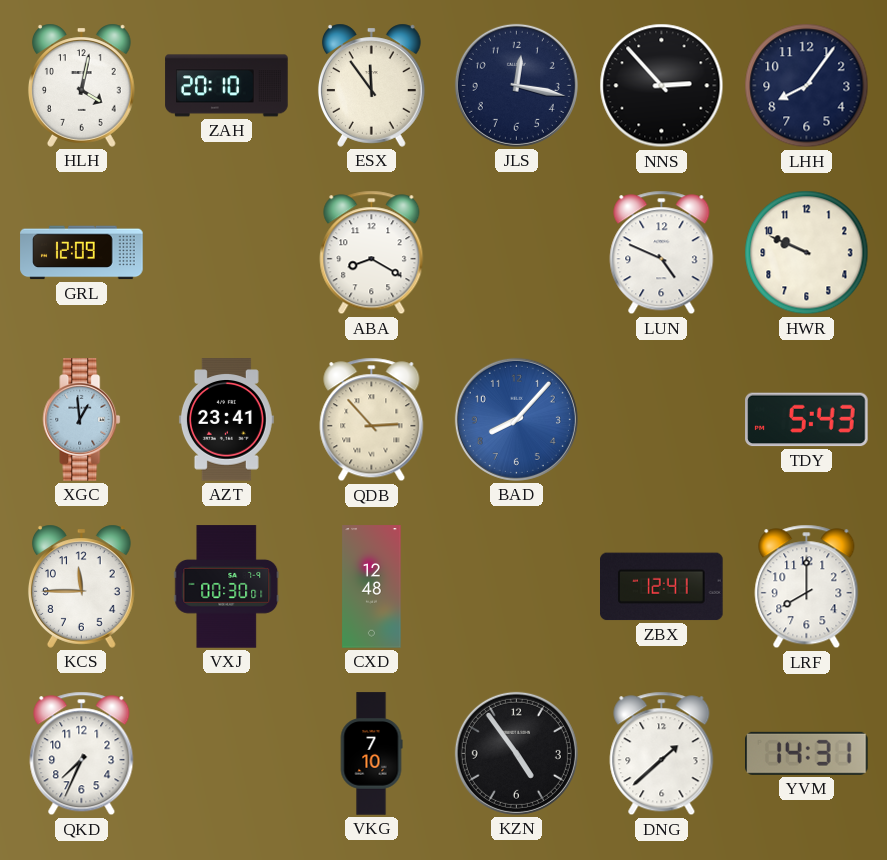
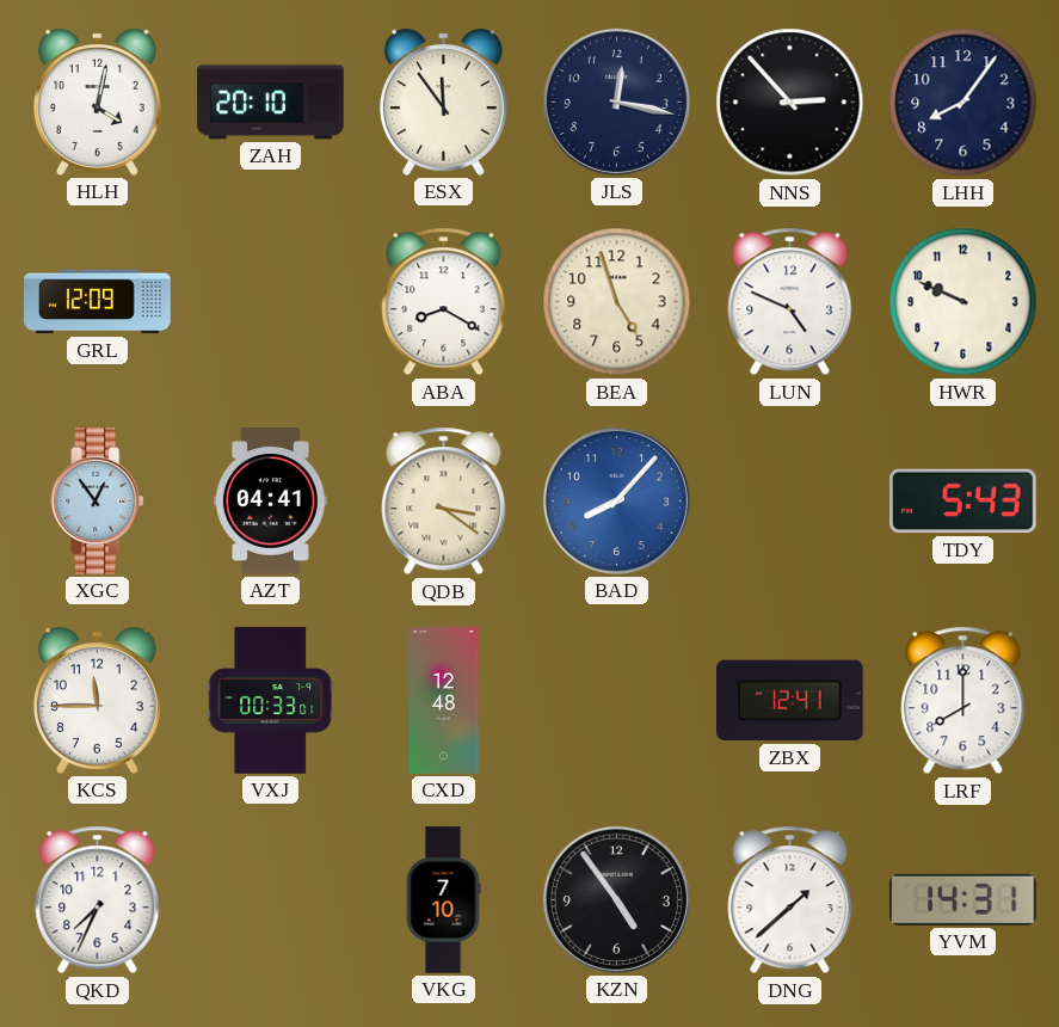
BEA: none -> 4:57 (617, 302)
XGC: 12:59 -> 12:54 (98, 502)
AZT: 23:41 -> 04:41 (270, 502)
QDB: 2:53 -> 3:21 (444, 502)
VXJ: 00:30 -> 00:33 (271, 701)
